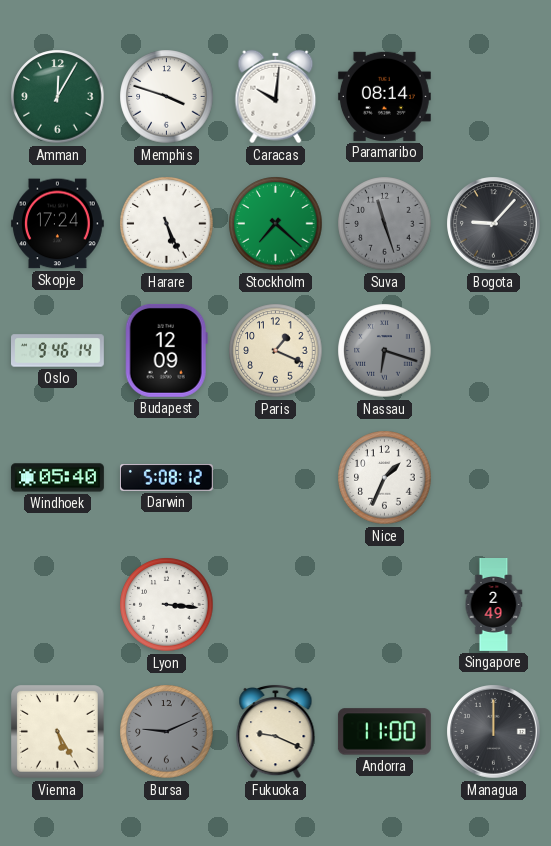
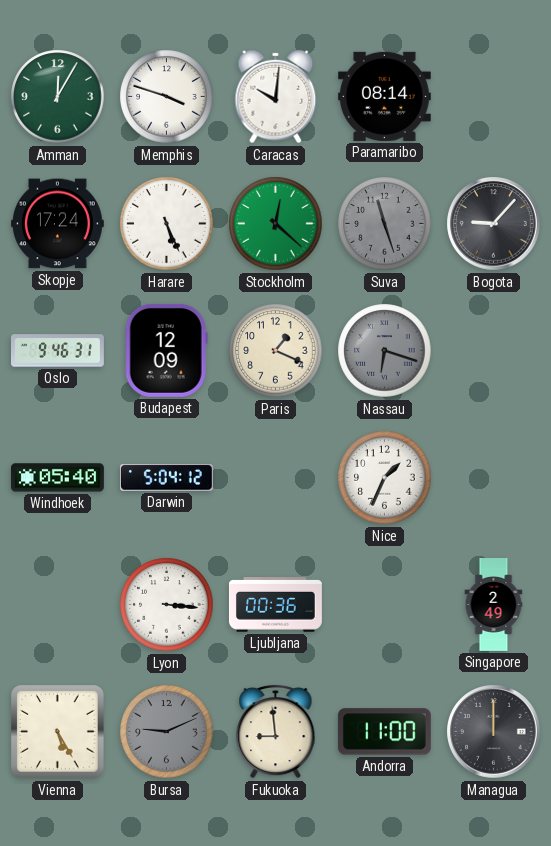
Stockholm: 7:22 -> 12:22 (276, 224)
Oslo: 9:46:14 -> 9:46:31 (58, 351)
Darwin: 5:08 -> 5:04 (166, 478)
Ljubljana: none -> 00:36 (275, 605)
Fukuoka: 9:19 -> 8:59 (276, 731)
